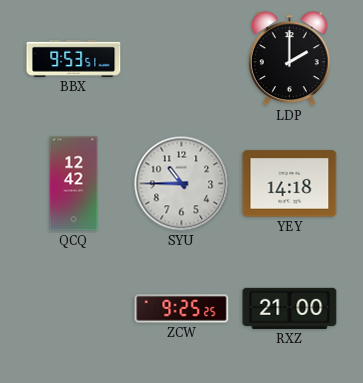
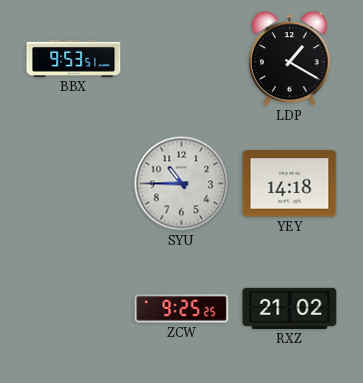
LDP: 2:00 -> 1:20 (289, 59)
QCQ: 12:42 -> none (74, 184)
RXZ: 21:00 -> 21:02 (290, 308)
